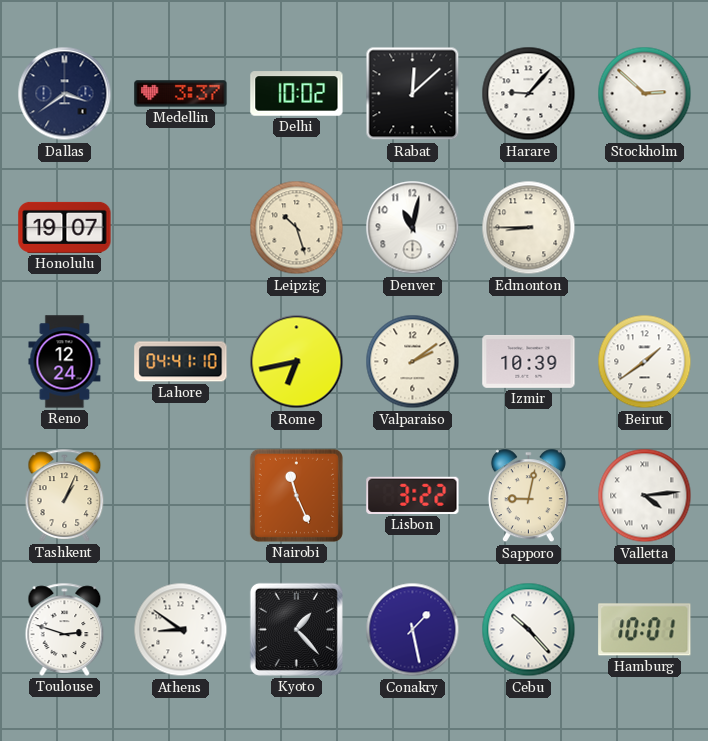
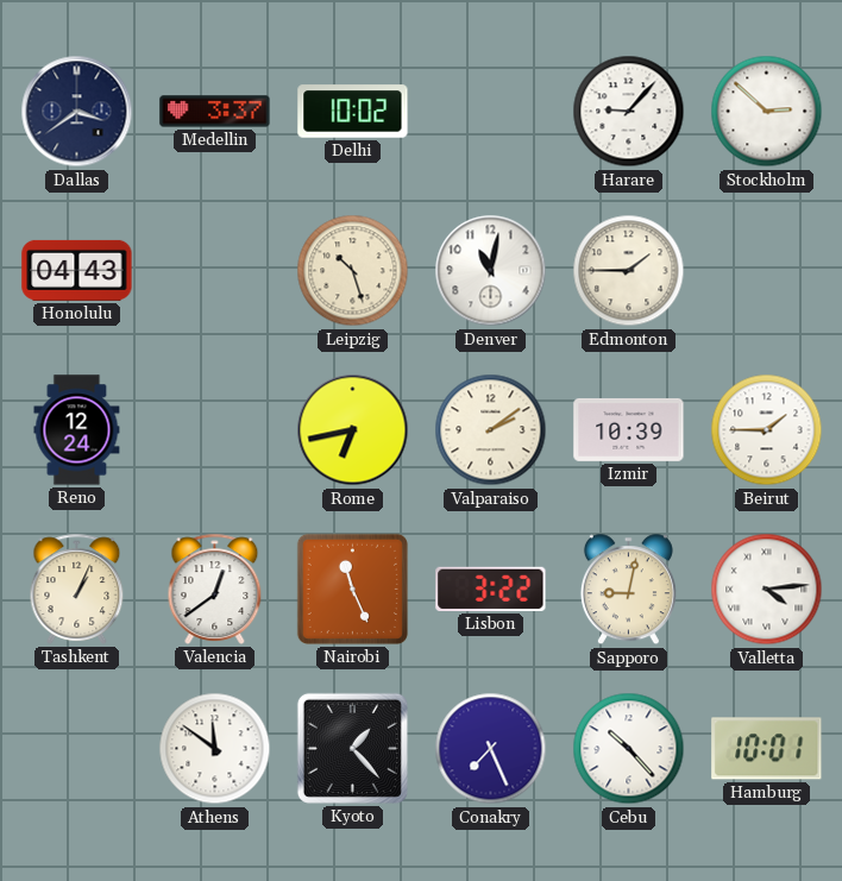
Rabat: 12:08 -> none (413, 94)
Honolulu: 19:07 -> 04:43 (77, 270)
Edmonton: 8:45 -> 1:45 (629, 271)
Lahore: 04:41 -> none (181, 362)
Beirut: 1:39 -> 1:45 (767, 430)
Valencia: none -> 12:39 (215, 589)
Toulouse: 2:48 -> none (65, 629)
Athens: 8:51 -> 11:51 (215, 749)
Conakry: 1:28 -> 7:26 (491, 749)
